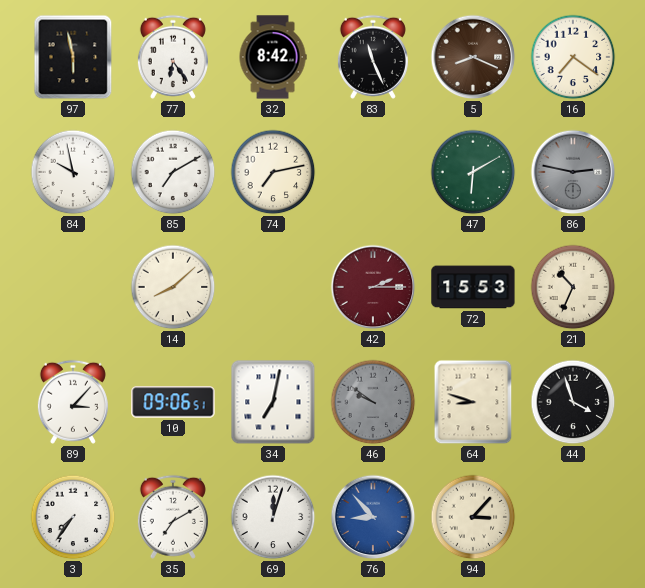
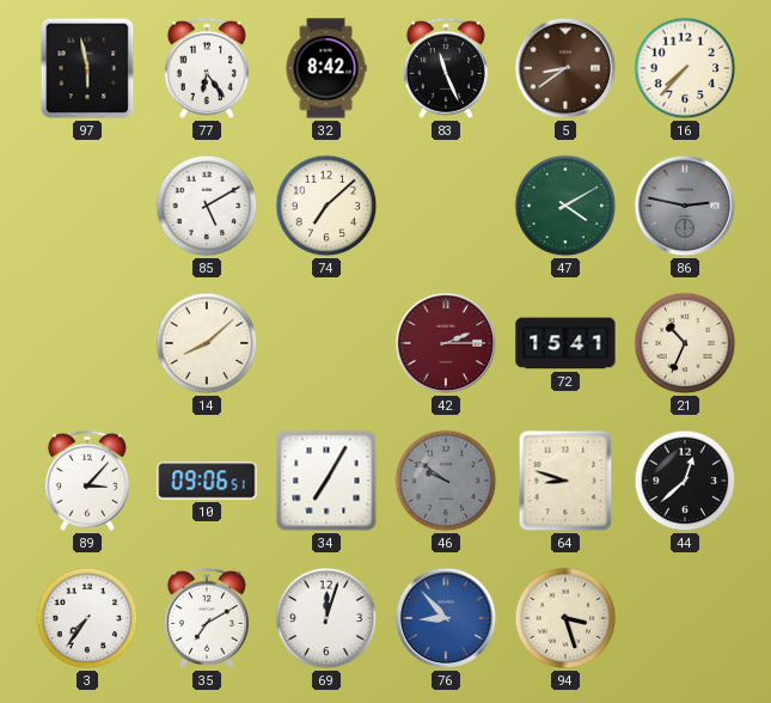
5: 8:19 -> 8:39 (565, 68)
16: 7:21 -> 7:37 (685, 68)
84: 9:58 -> none (73, 172)
85: 7:10 -> 5:10 (207, 206)
74: 7:13 -> 7:08 (326, 206)
47: 6:10 -> 4:10 (565, 206)
72: 15:53 -> 15:41 (565, 343)
34: 7:02 -> 7:05 (326, 481)
44: 3:57 -> 12:38 (685, 481)
94: 3:07 -> 3:27 (565, 618)
